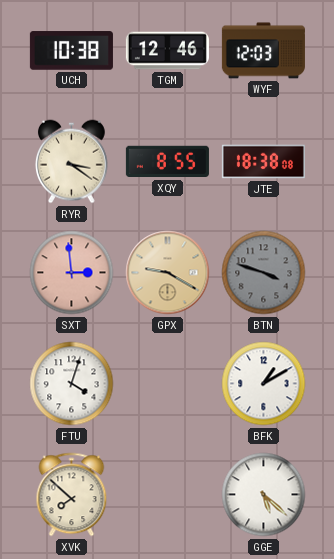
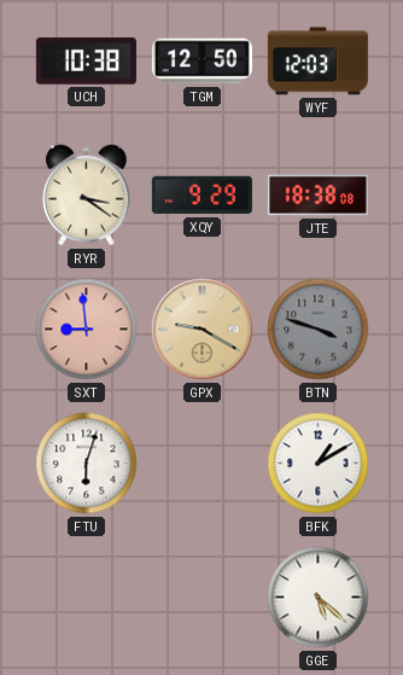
TGM: 12:46 -> 12:50 (201, 62)
XQY: 8:55 -> 9:29 (201, 196)
SXT: 2:59 -> 8:59 (87, 330)
FTU: 4:03 -> 6:03 (87, 464)
XVK: 7:52 -> none (72, 495)
